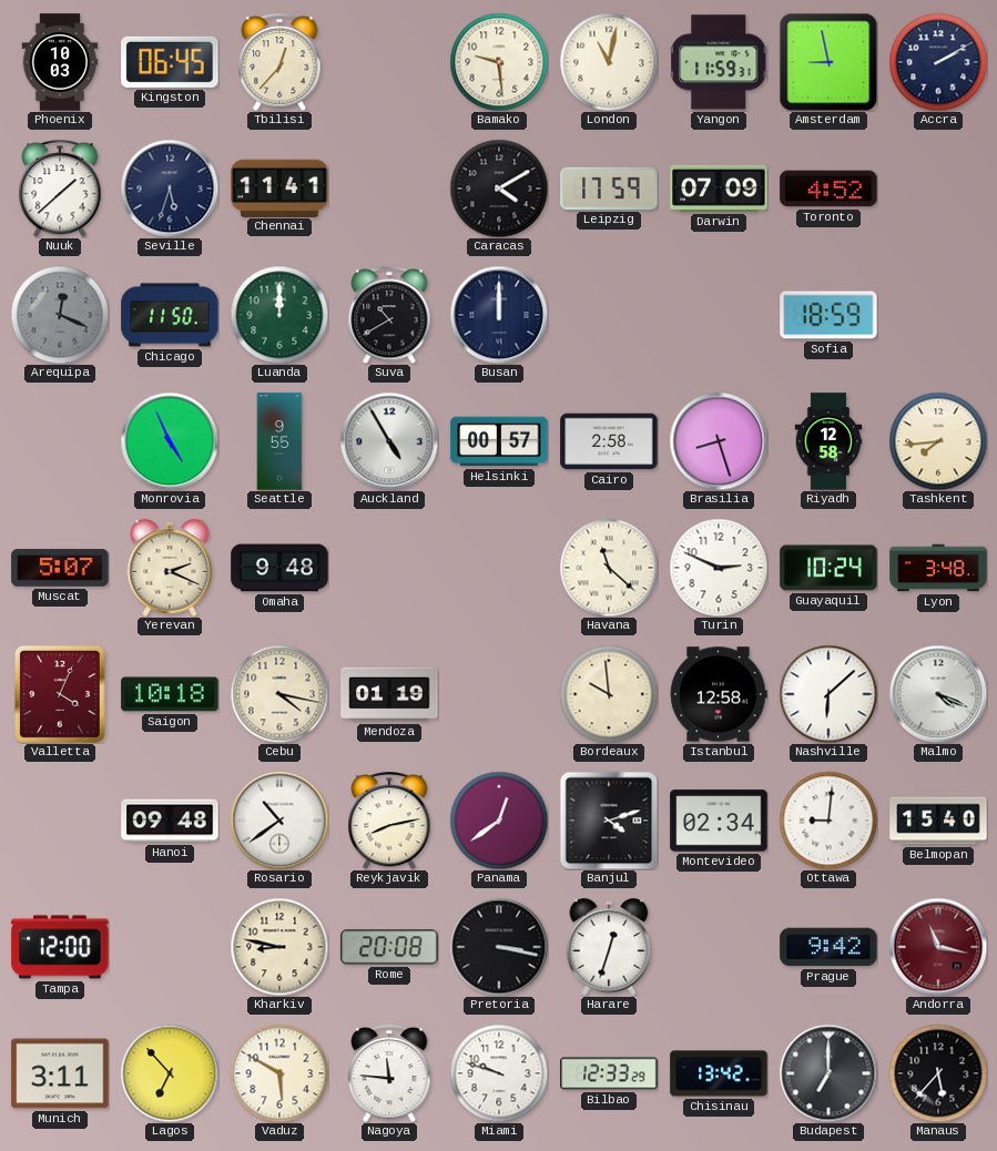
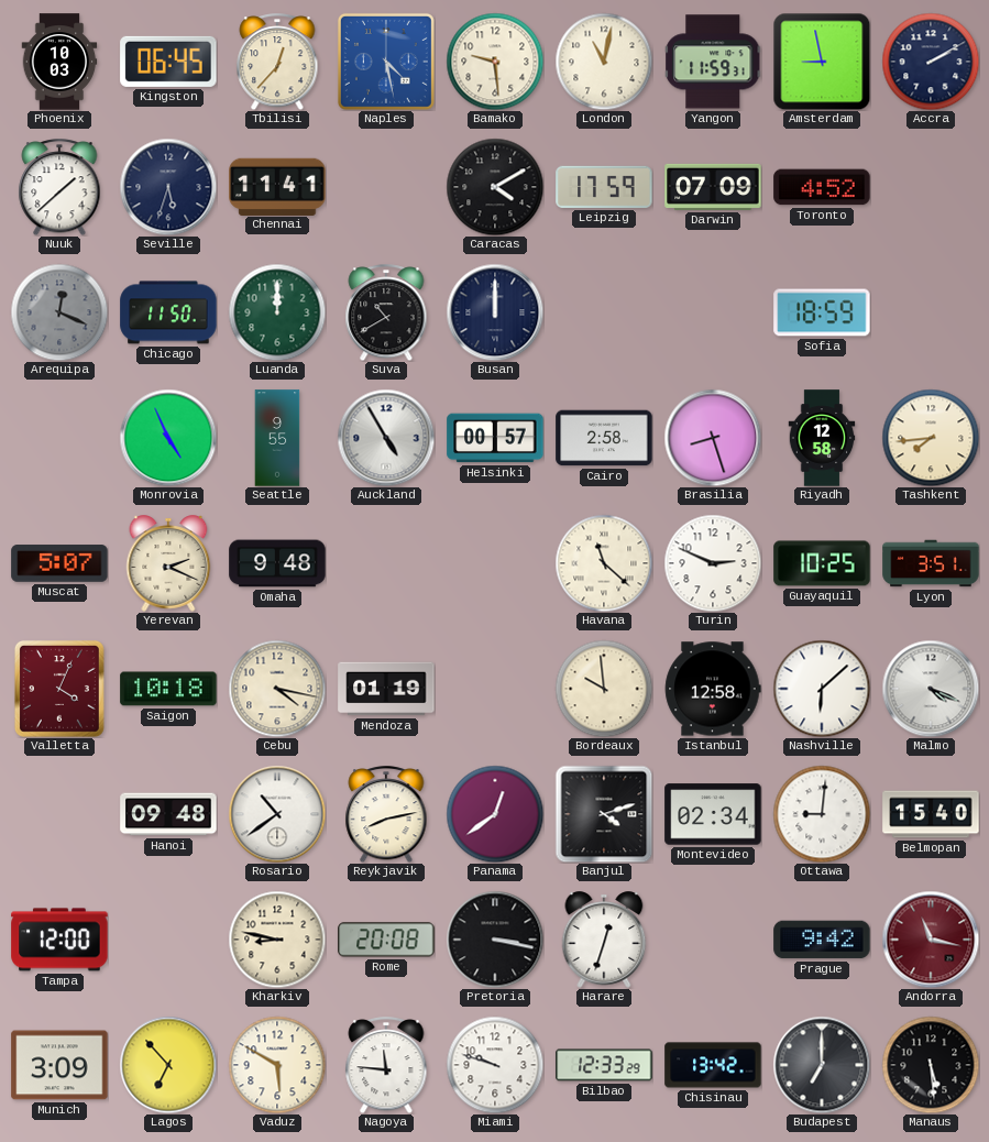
Naples: none -> 4:28 (386, 62)
Guayaquil: 10:24 -> 10:25 (822, 563)
Lyon: 3:48 -> 3:51 (931, 563)
Munich: 3:11 -> 3:09 (59, 1065)
Manaus: 5:37 -> 5:29 (931, 1065)
